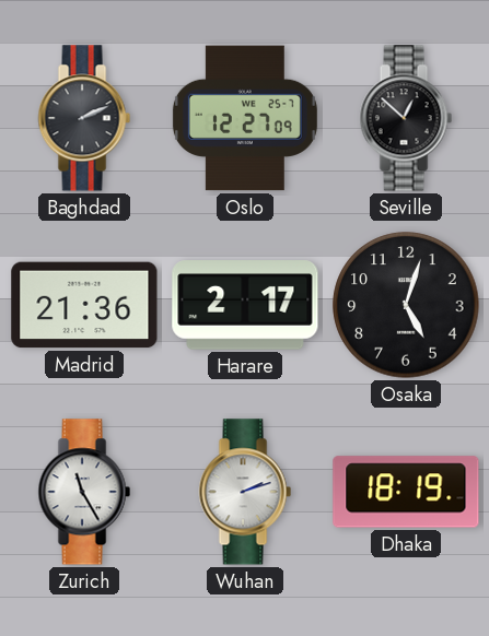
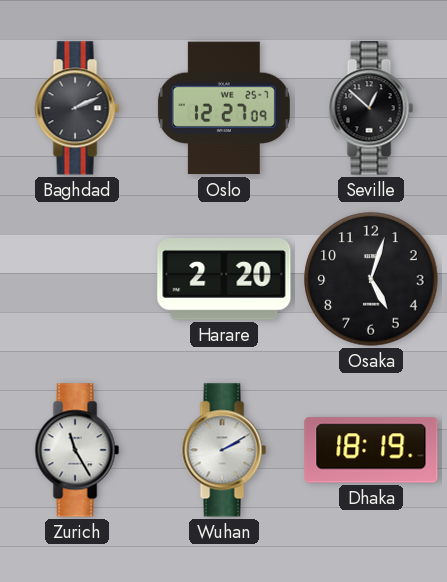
Madrid: 21:36 -> none (84, 305)
Harare: 2:17 -> 2:20 (224, 279)
Wuhan: 2:12 -> 2:10 (224, 450)
